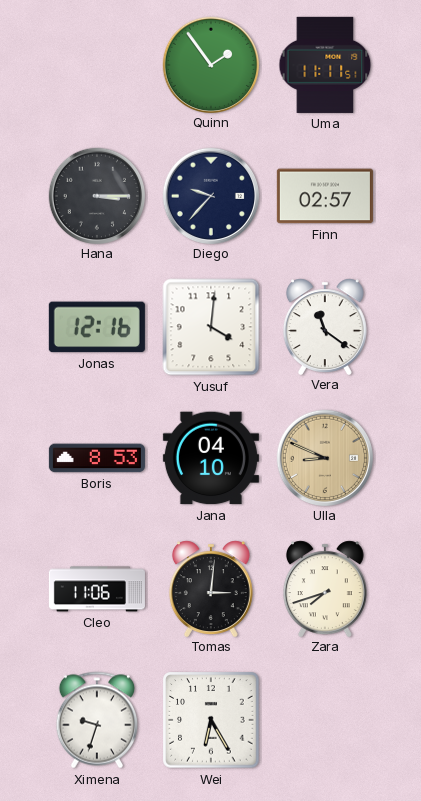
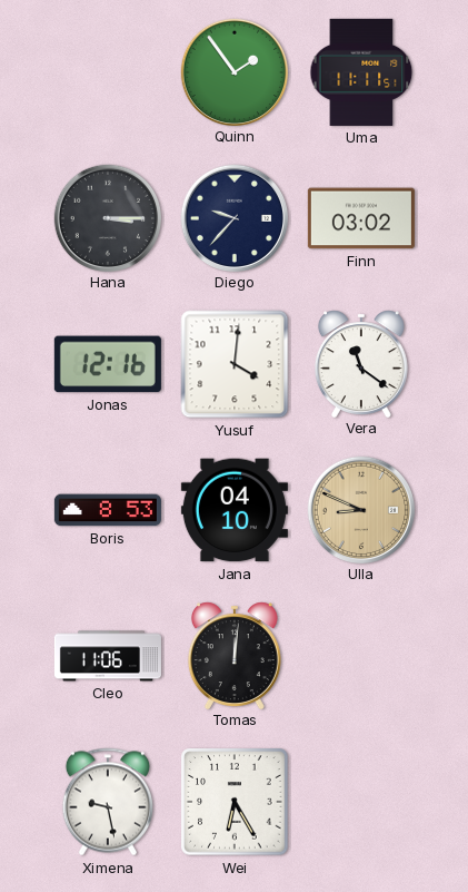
Finn: 02:57 -> 03:02 (361, 218)
Tomas: 3:01 -> 12:01 (235, 655)
Zara: 7:42 -> none (325, 588)
Ximena: 9:33 -> 9:28 (107, 802)
